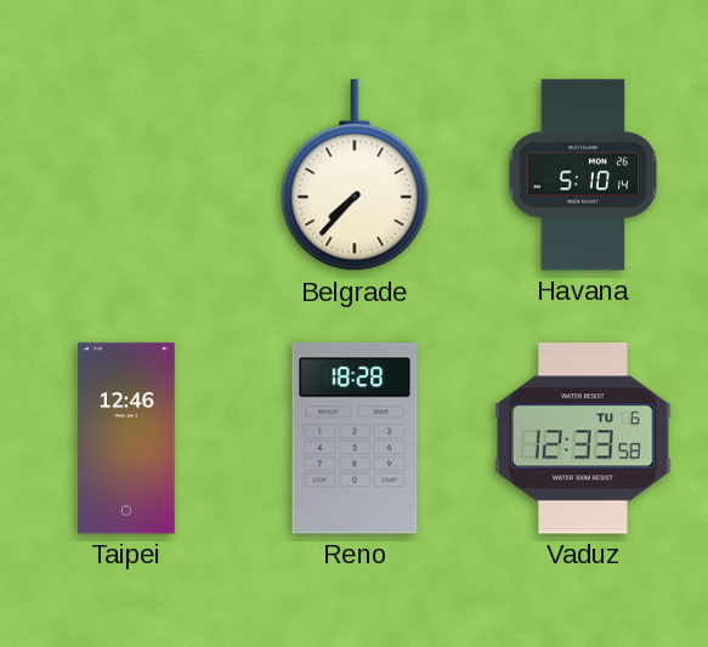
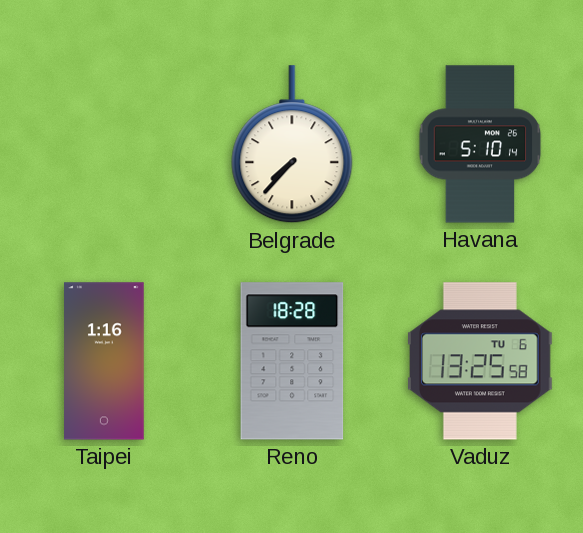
Taipei: 12:46 -> 1:16 (104, 361)
Vaduz: 12:33 -> 13:25 (481, 361)
